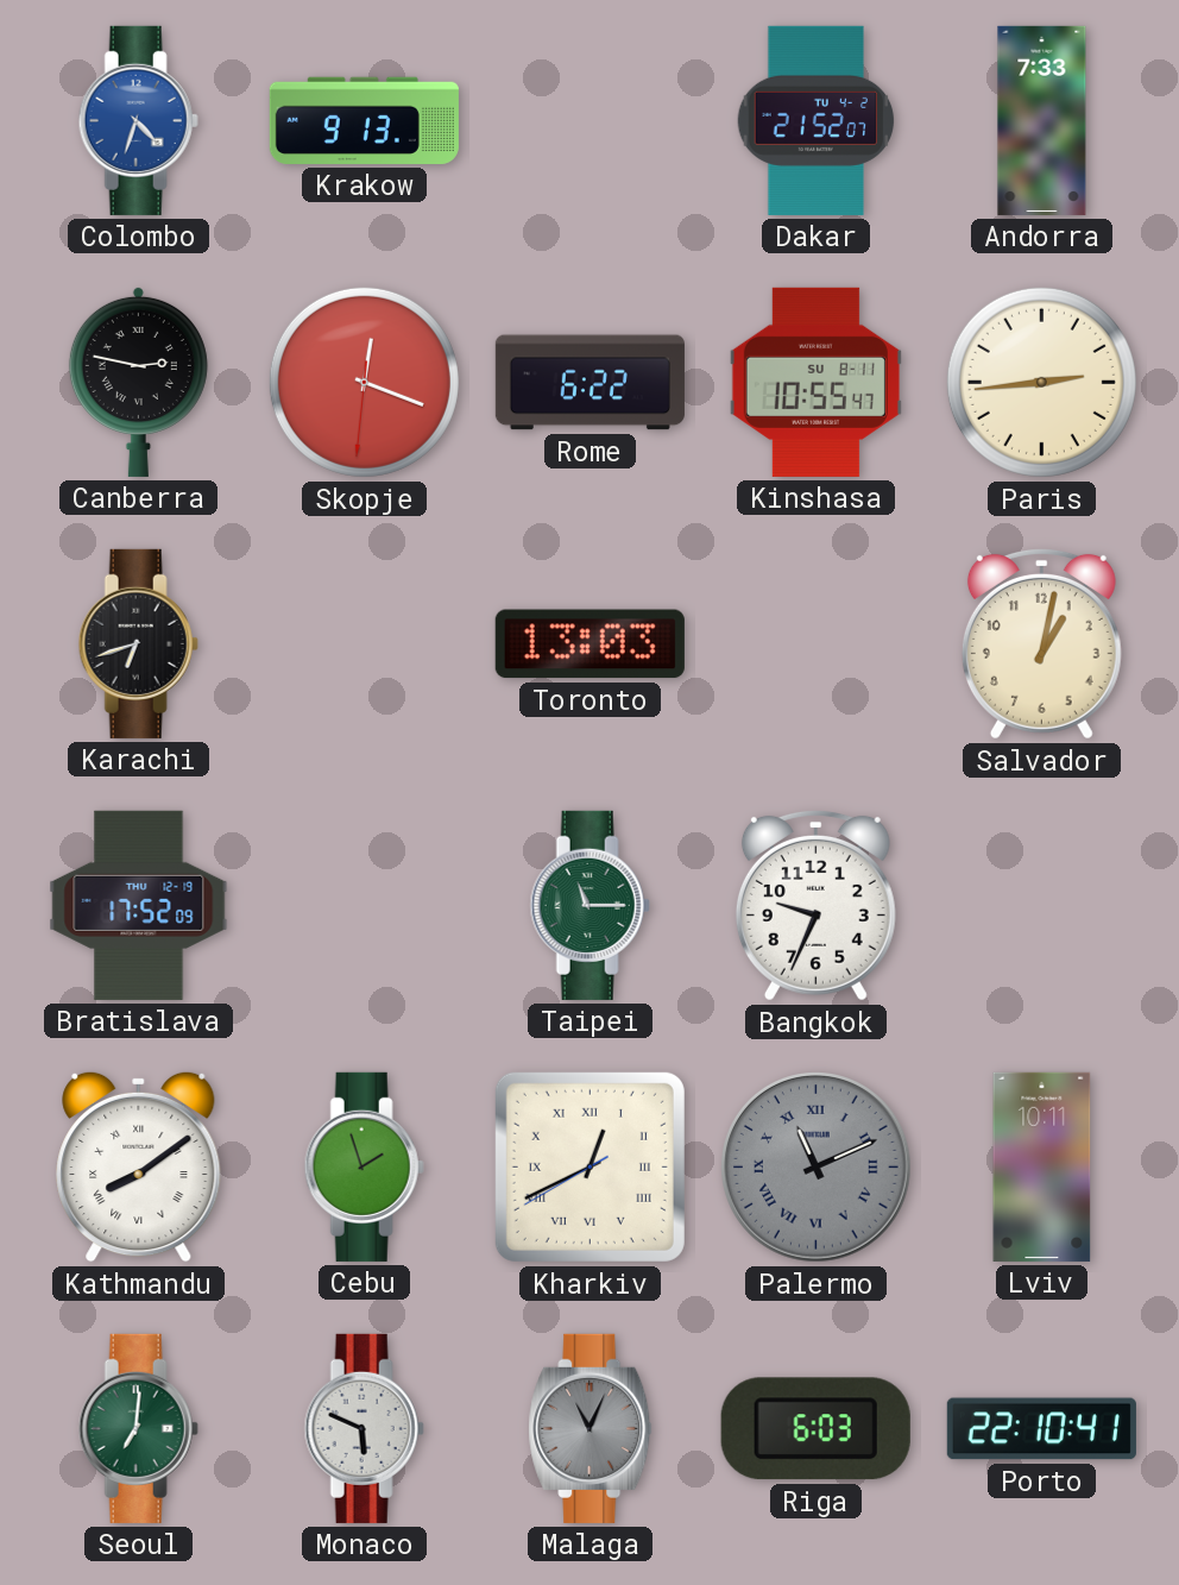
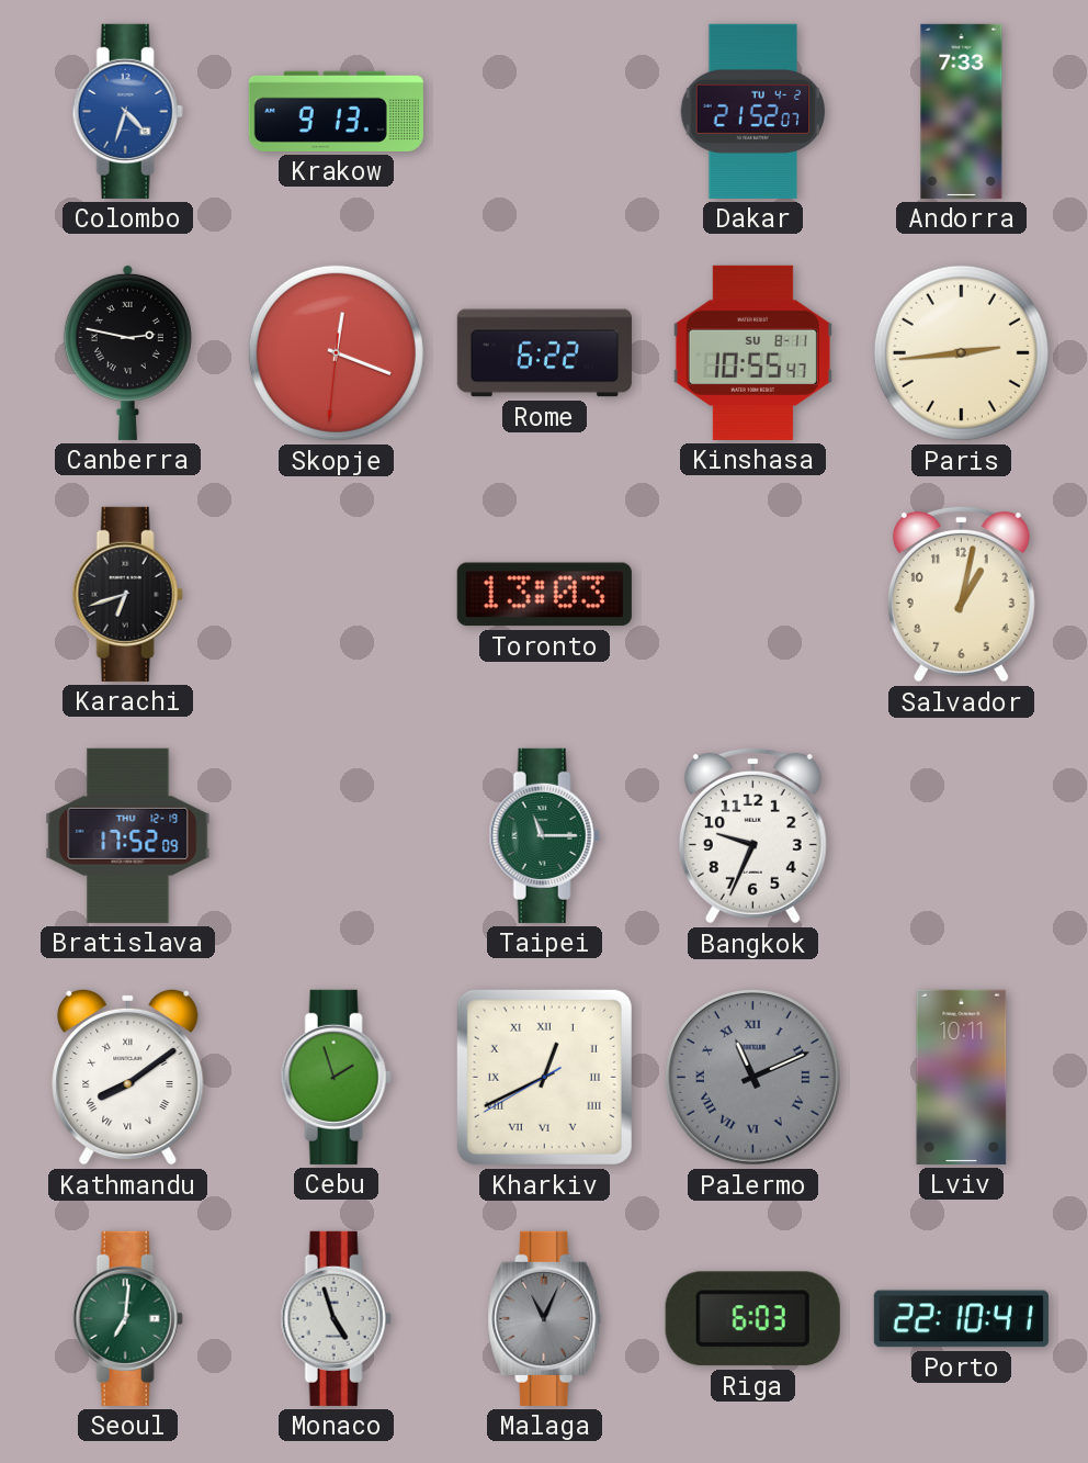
Monaco: 5:49 -> 4:57 (336, 1318)
